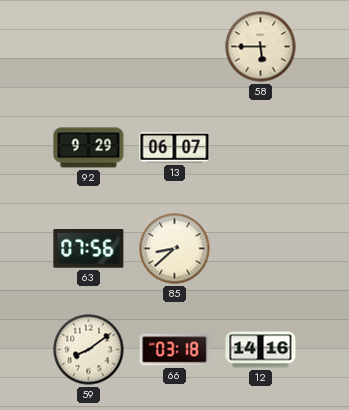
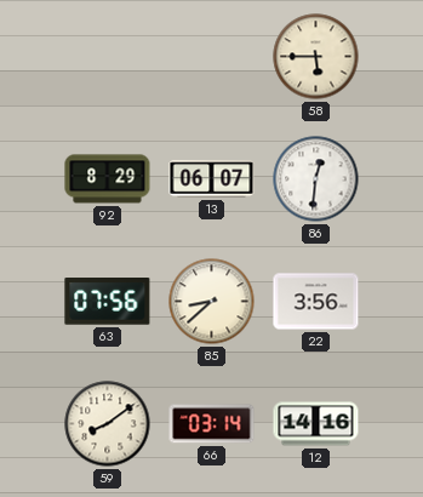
92: 9:29 -> 8:29 (108, 179)
86: none -> 12:31 (316, 179)
22: none -> 3:56 (316, 302)
66: 03:18 -> 03:14 (212, 424)
